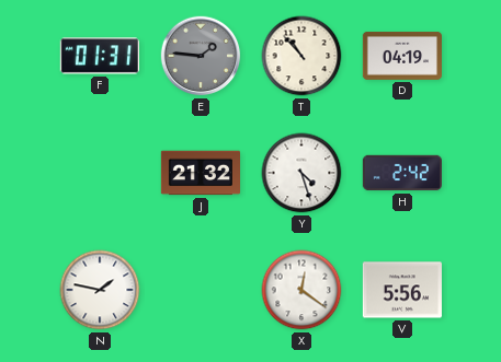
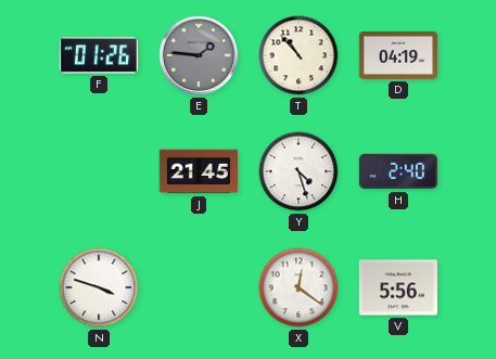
F: 01:31 -> 01:26 (99, 55)
J: 21:32 -> 21:45 (198, 171)
H: 2:42 -> 2:40 (397, 171)
N: 1:47 -> 3:48 (99, 287)
